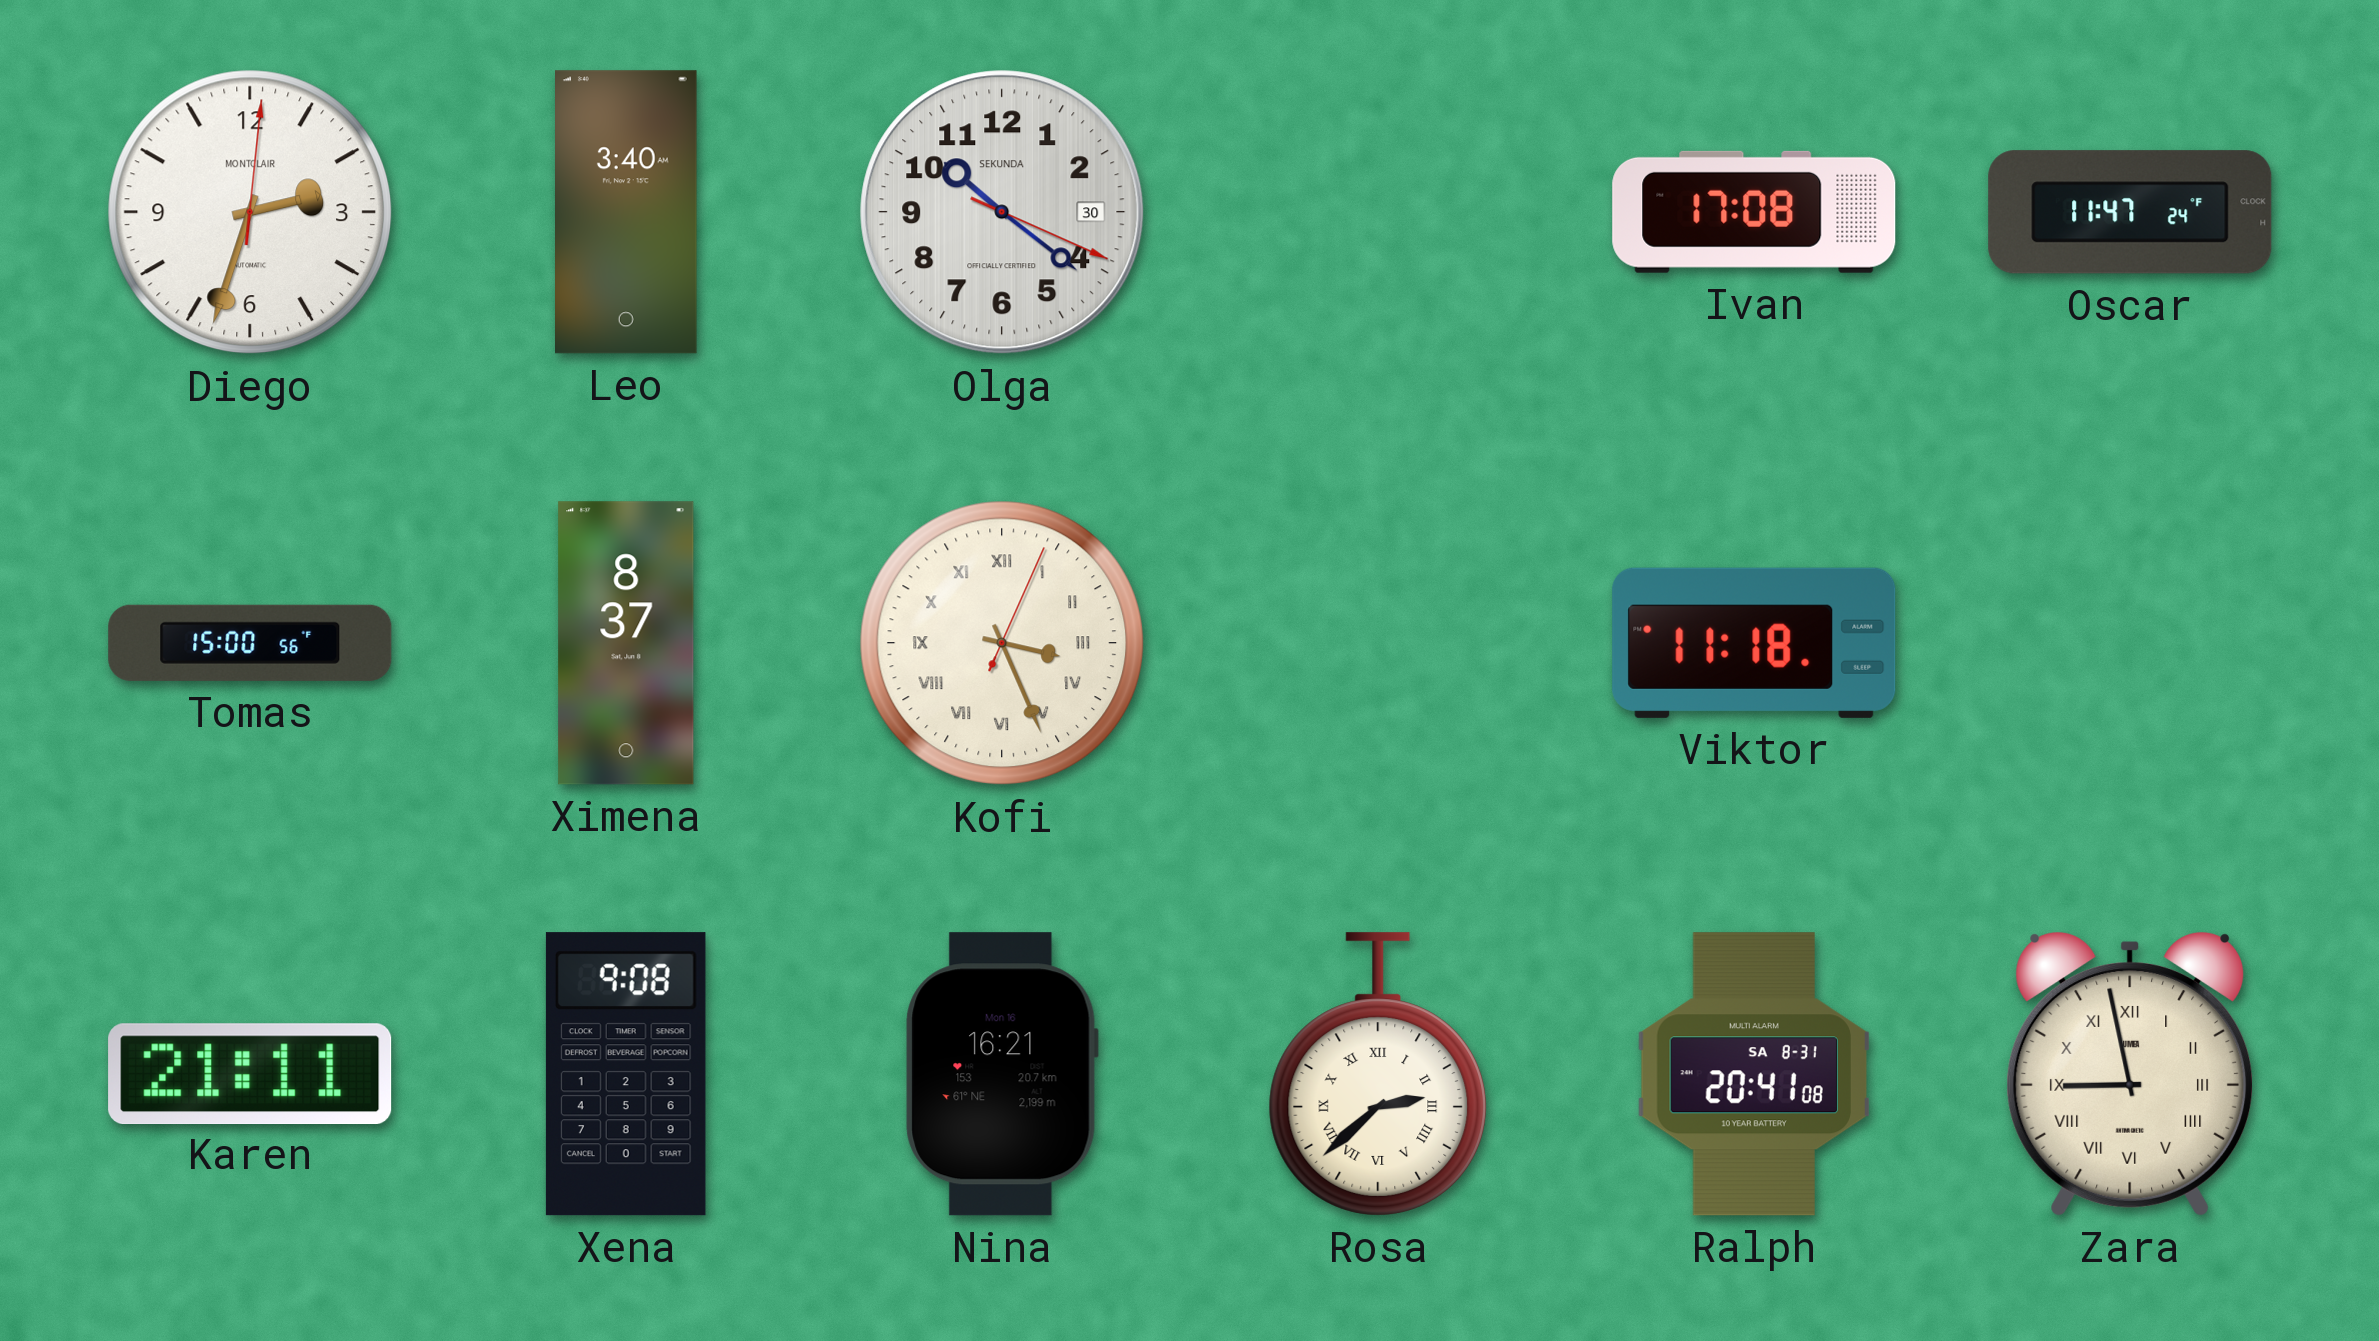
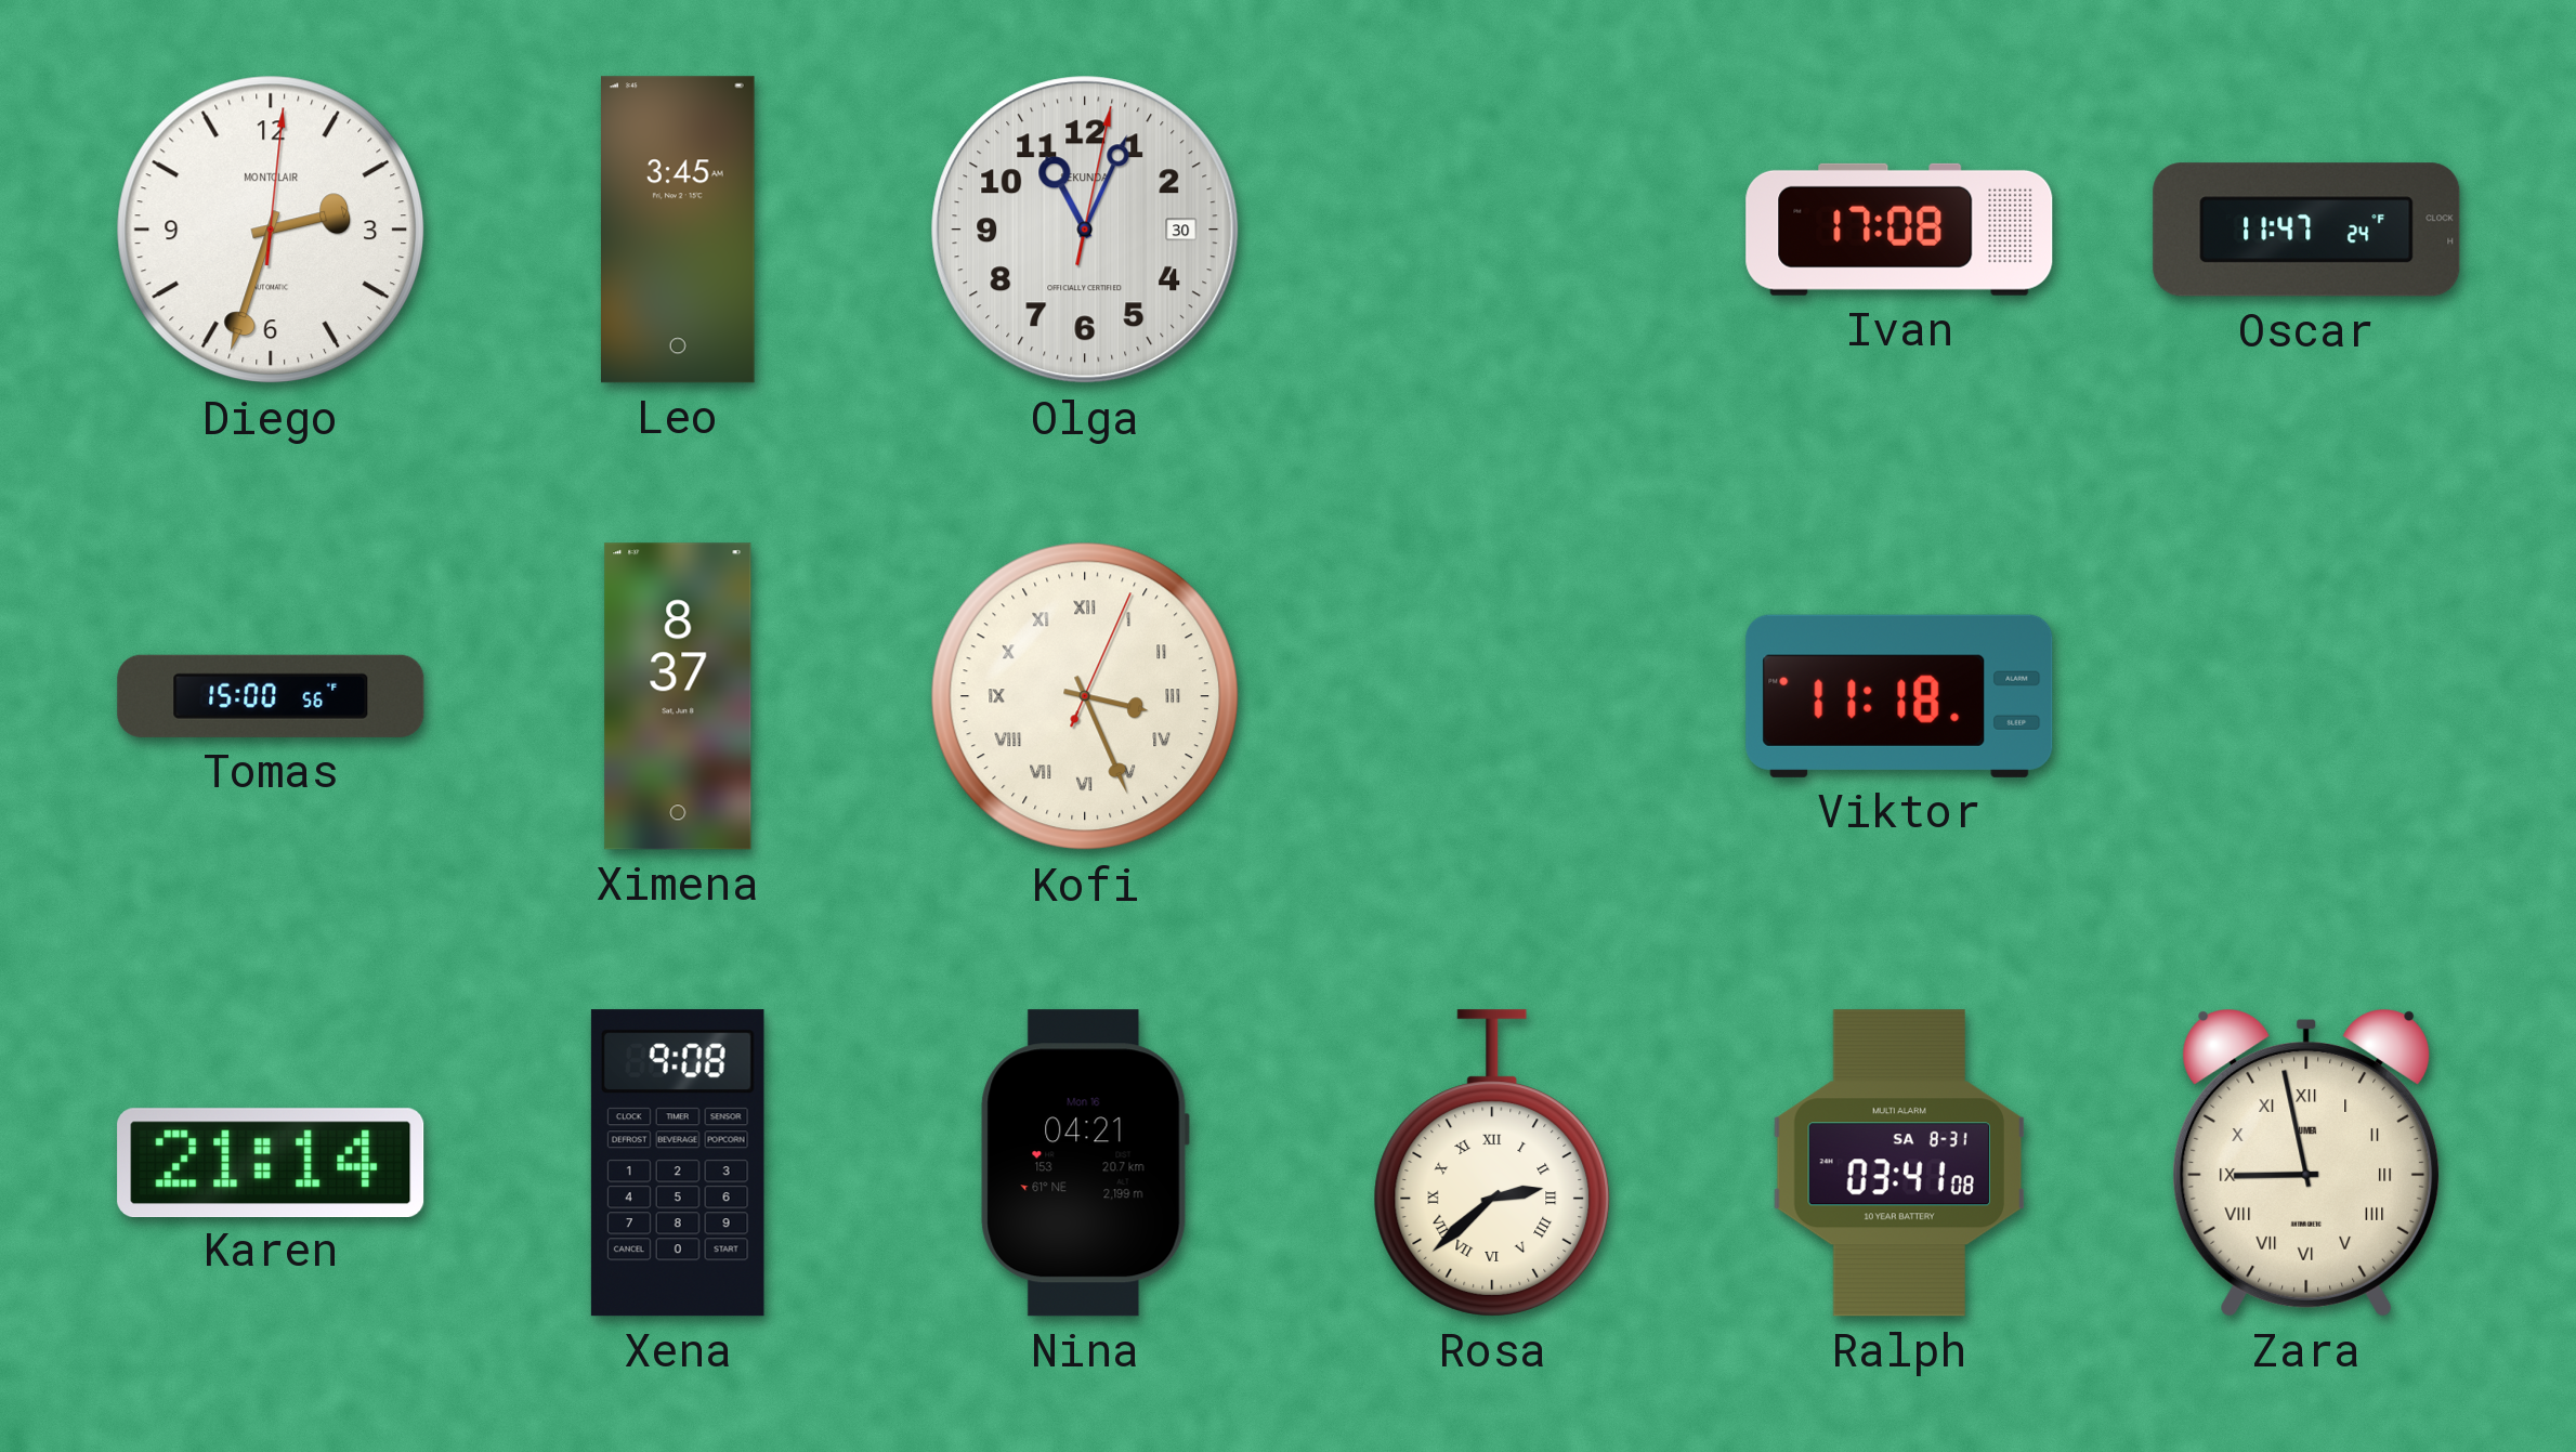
Leo: 3:40 -> 3:45 (679, 230)
Olga: 10:21 -> 11:04 (1085, 230)
Karen: 21:11 -> 21:14 (271, 1162)
Nina: 16:21 -> 04:21 (1085, 1163)
Ralph: 20:41 -> 03:41 (1898, 1163)
